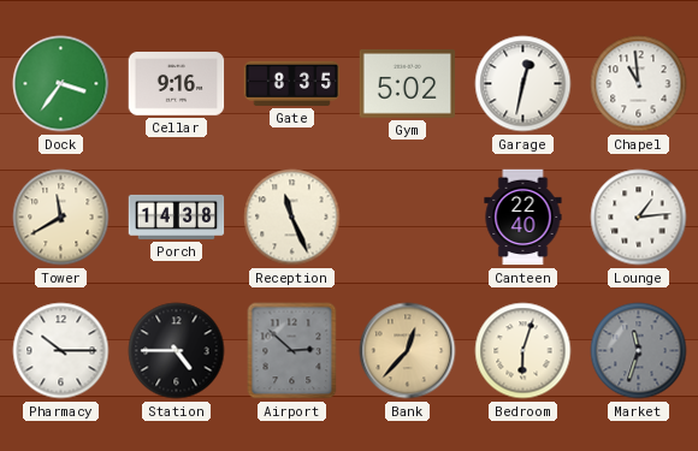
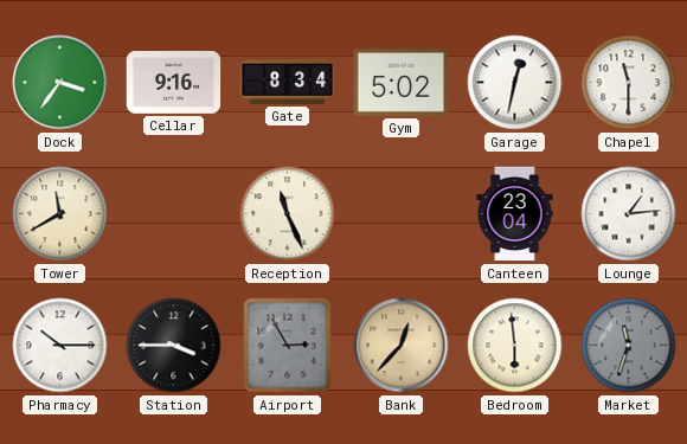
Gate: 8:35 -> 8:34 (288, 82)
Chapel: 10:59 -> 11:30 (629, 83)
Porch: 14:38 -> none (177, 216)
Canteen: 22:40 -> 23:04 (515, 214)
Station: 4:45 -> 3:45 (174, 346)
Airport: 2:52 -> 2:55 (288, 346)
Bedroom: 6:03 -> 5:59 (515, 346)
